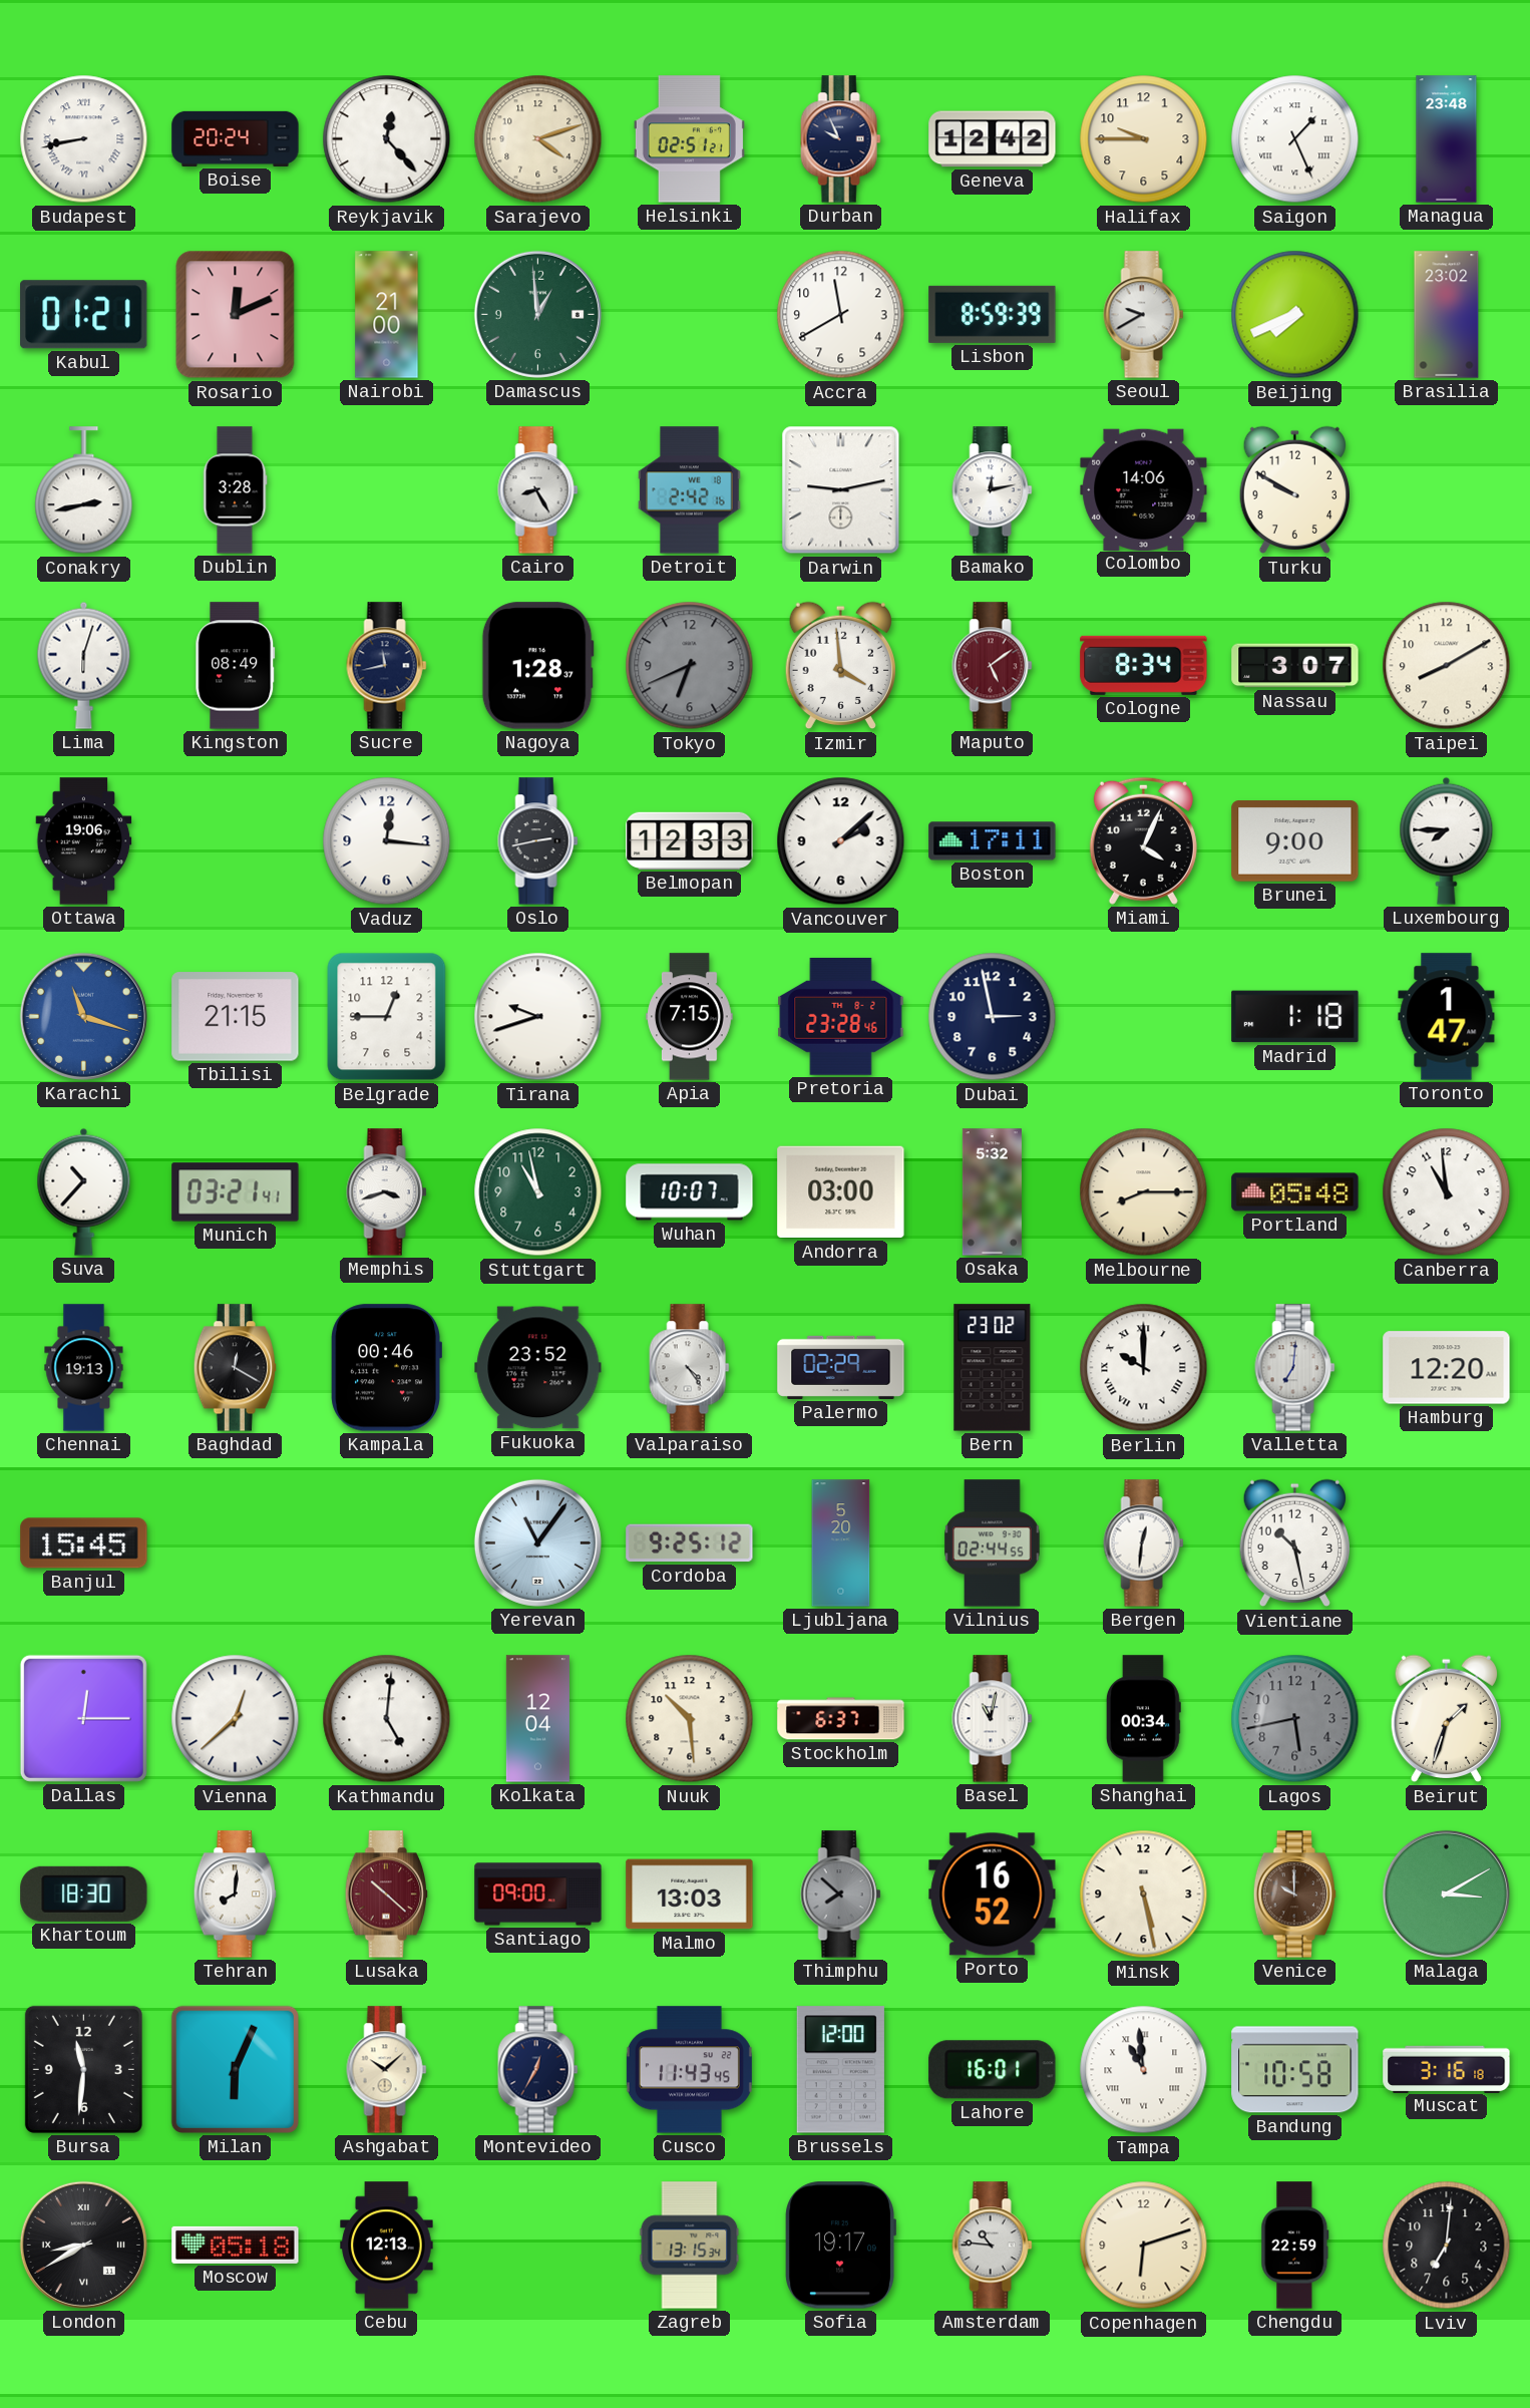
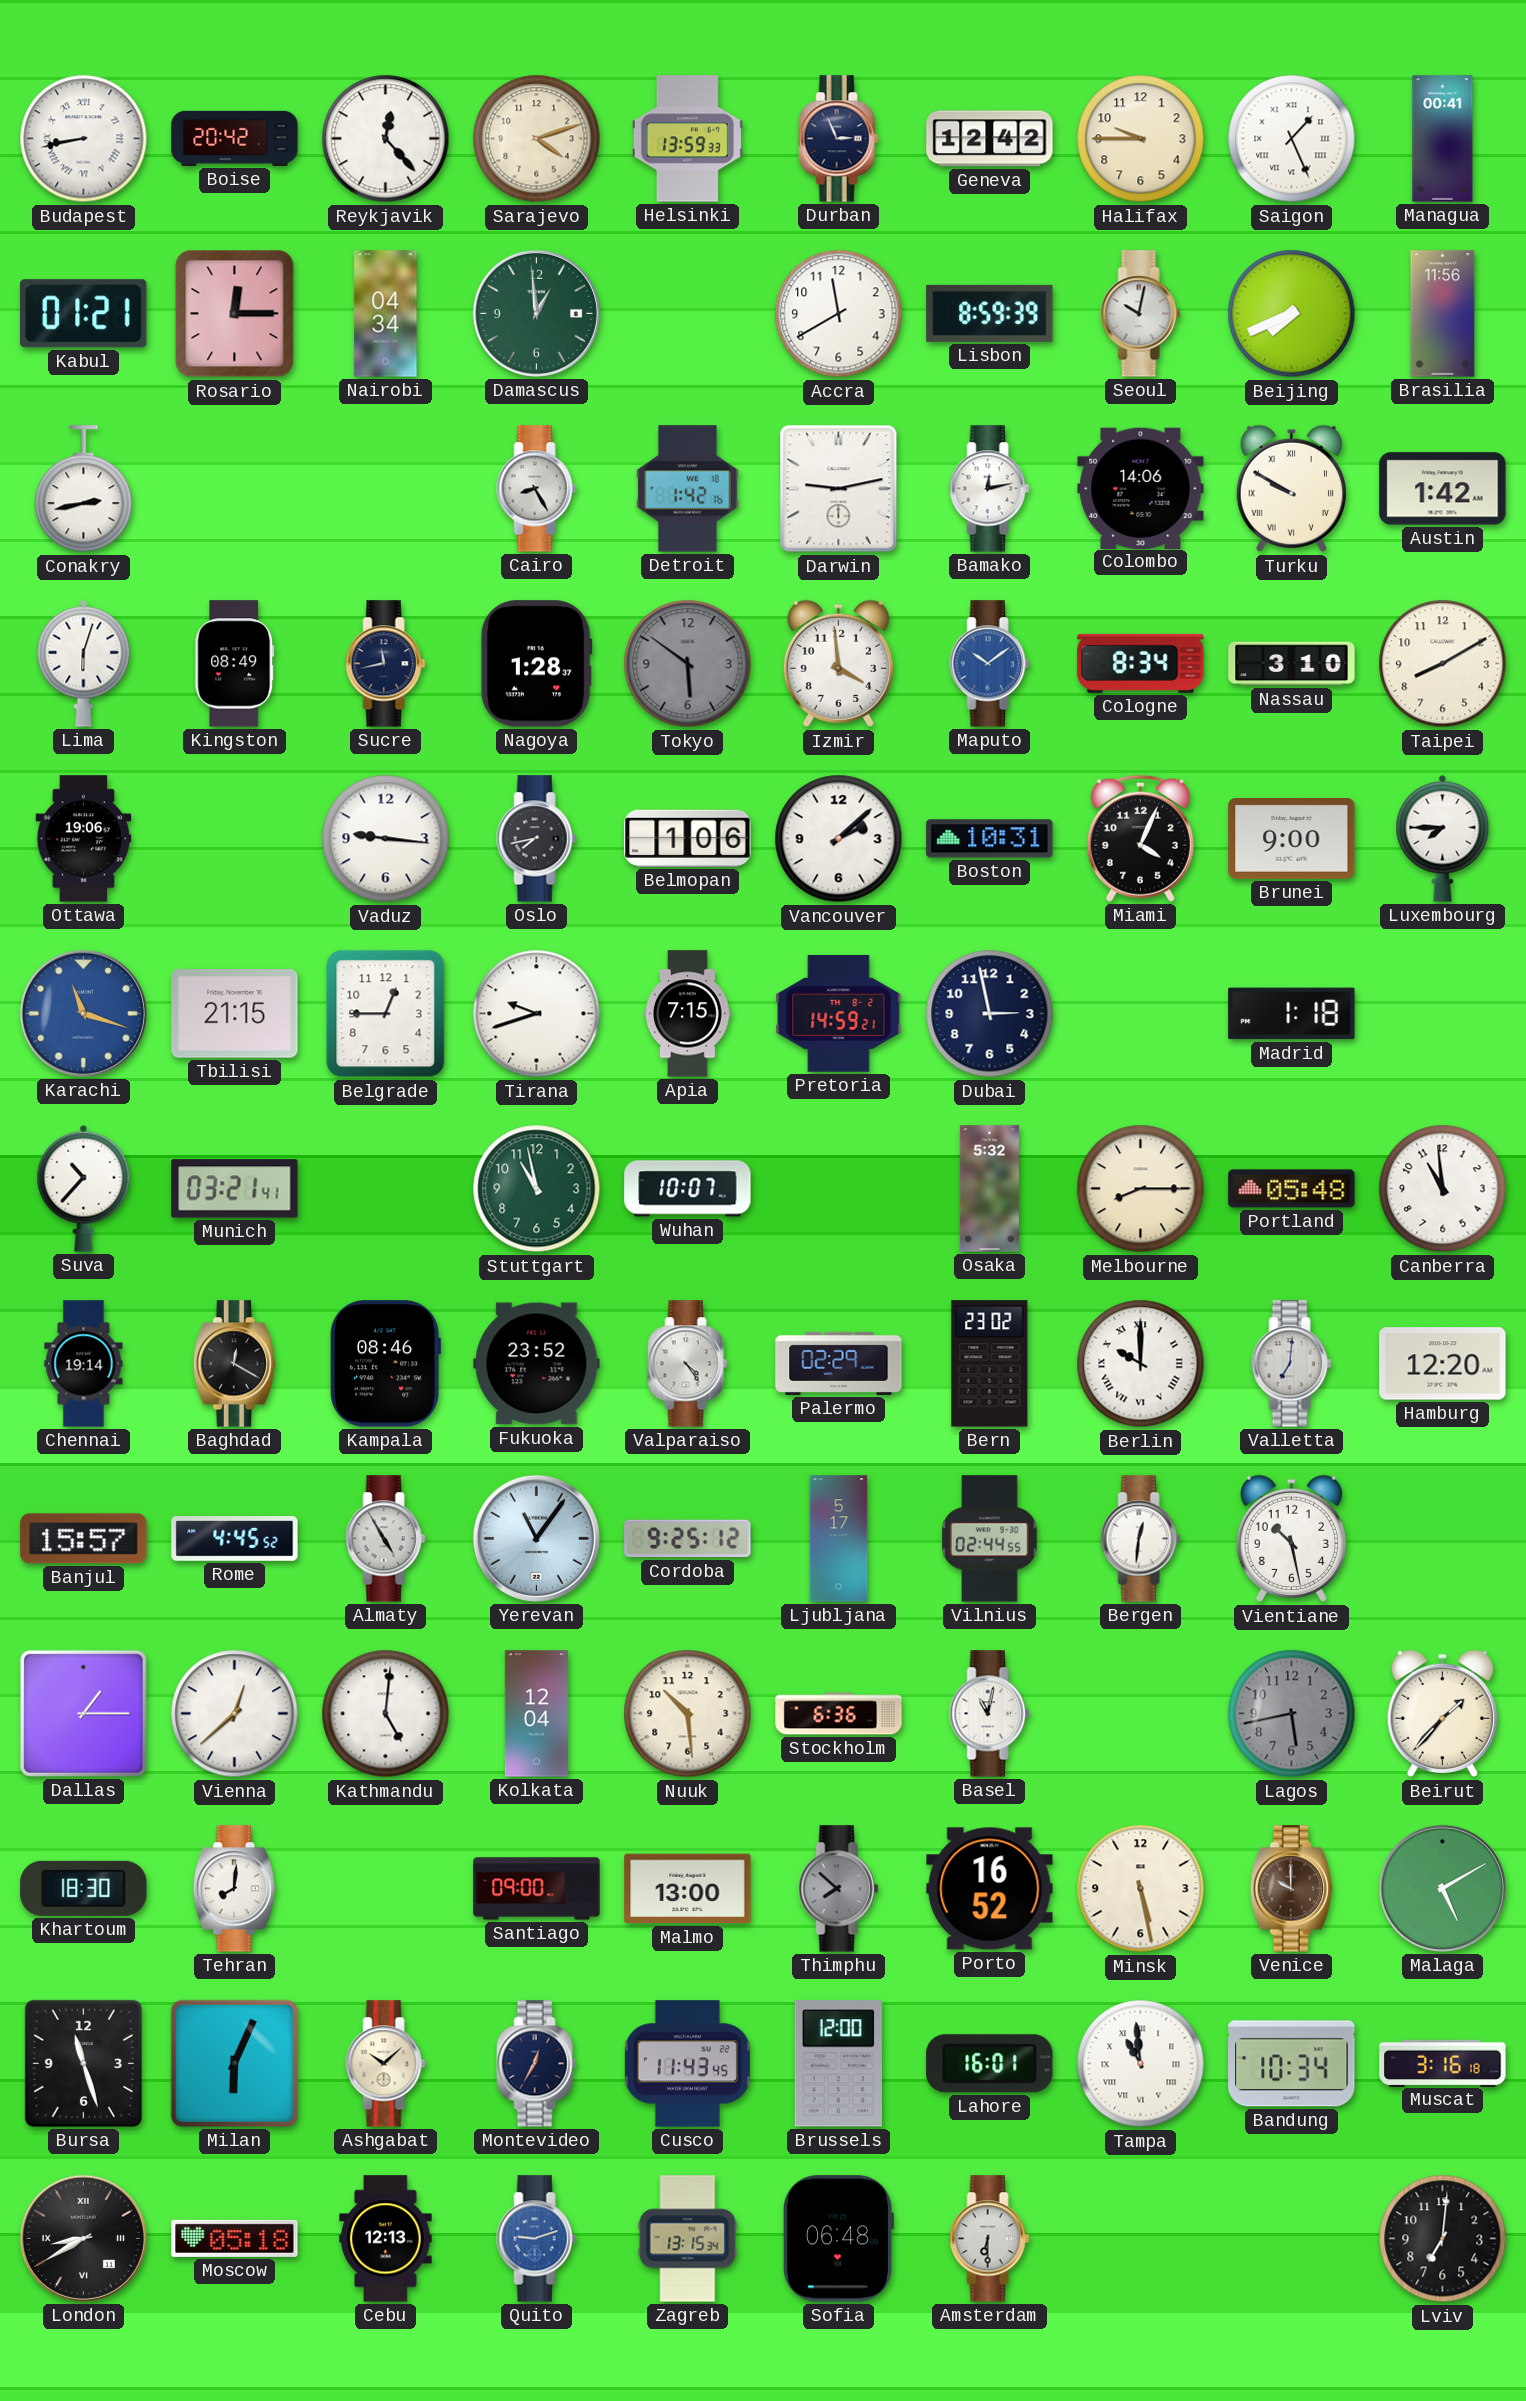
Boise: 20:24 -> 20:42 (235, 138)
Helsinki: 02:51 -> 13:59 (687, 139)
Durban: 9:56 -> 2:56 (839, 139)
Managua: 23:48 -> 00:41 (1443, 139)
Rosario: 12:11 -> 12:15 (235, 314)
Nairobi: 21:00 -> 04:34 (386, 314)
Seoul: 9:40 -> 10:02 (1141, 314)
Brasilia: 23:02 -> 11:56 (1443, 314)
Dublin: 3:28 -> none (235, 490)
Detroit: 2:42 -> 1:42 (688, 489)
Turku numerals: Arabic -> Roman (1291, 489)
Austin: none -> 1:42 (1443, 489)
Tokyo: 6:41 -> 5:51 (688, 664)
Maputo: 5:09 -> 10:09 (990, 664)
Maputo dial: burgundy -> blue (990, 664)
Nassau: 3:07 -> 3:10 (1292, 664)
Vaduz: 12:16 -> 9:16 (386, 839)
Oslo: 2:43 -> 7:43 (537, 839)
Belmopan: 12:33 -> 1:06 (688, 838)
Boston: 17:11 -> 10:31 (990, 839)
Pretoria: 23:28 -> 14:59 (839, 1013)
Toronto: 1:47 -> none (1447, 1017)
Memphis: 3:42 -> none (387, 1192)
Andorra: 03:00 -> none (841, 1192)
Chennai: 19:13 -> 19:14 (84, 1364)
Kampala: 00:46 -> 08:46 (385, 1364)
Banjul: 15:45 -> 15:57 (84, 1539)
Rome: none -> 4:45 (235, 1539)
Almaty: none -> 4:55 (386, 1539)
Ljubljana: 5:20 -> 5:17 (839, 1539)
Dallas: 12:15 -> 1:15 (83, 1713)
Stockholm: 6:37 -> 6:36 (839, 1714)
Shanghai: 00:34 -> none (1143, 1719)
Beirut: 1:33 -> 1:37 (1442, 1714)
Lusaka: 10:22 -> none (386, 1895)
Malmo: 13:03 -> 13:00 (688, 1889)
Malaga: 3:10 -> 5:10 (1442, 1888)
Bursa: 11:31 -> 11:27 (83, 2063)
Bandung: 10:58 -> 10:34 (1292, 2064)
Quito: none -> 9:12 (537, 2239)
Sofia: 19:17 -> 06:48 (838, 2239)
Amsterdam: 10:46 -> 6:30 (990, 2239)
Copenhagen: 6:12 -> none (1144, 2246)
Chengdu: 22:59 -> none (1295, 2246)
